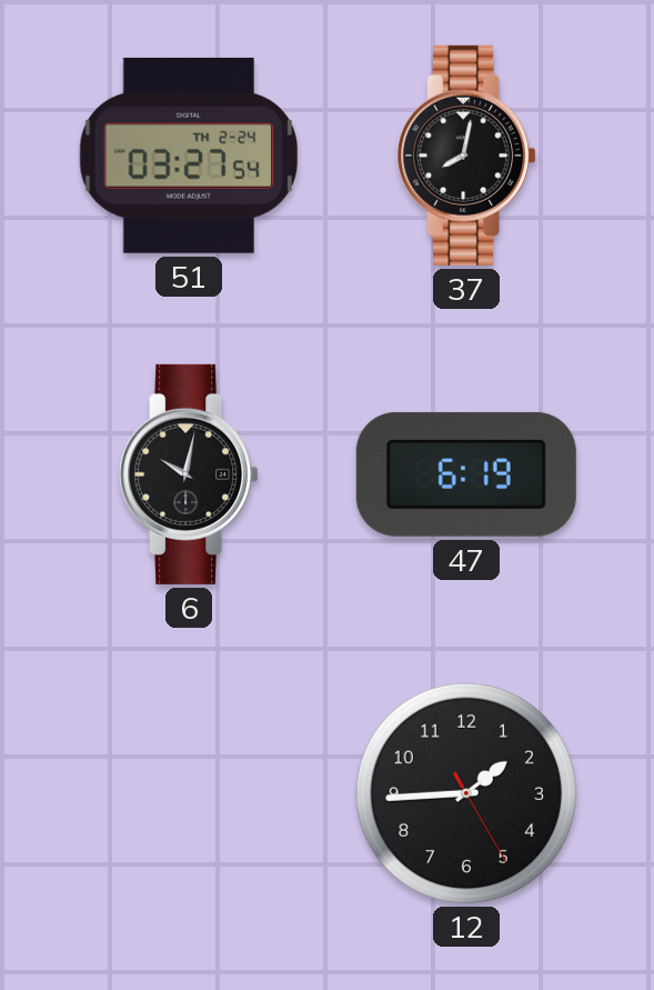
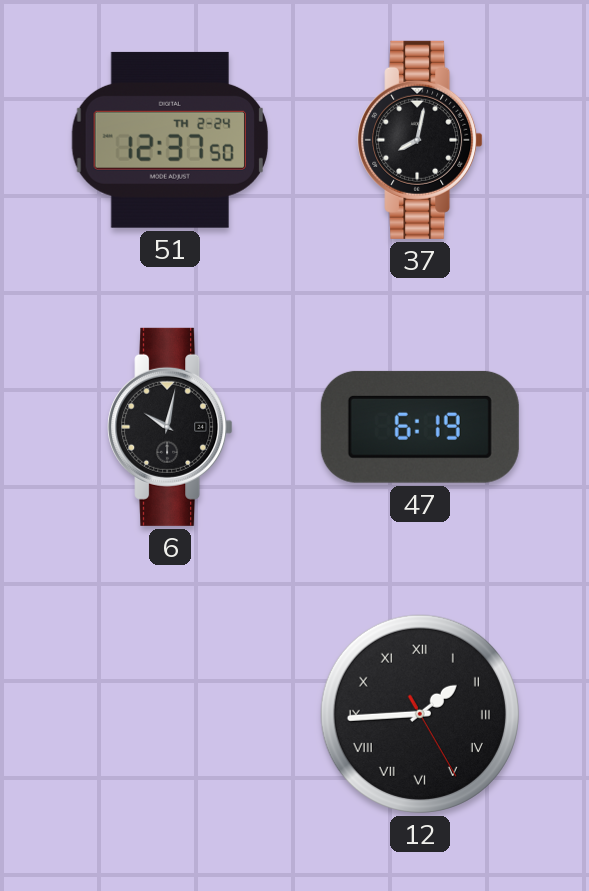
51: 03:27 -> 12:37 (170, 140)
12 numerals: Arabic -> Roman (420, 714)
